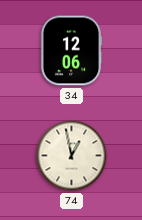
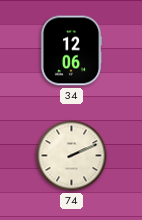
74: 12:58 -> 2:11 (72, 156)
